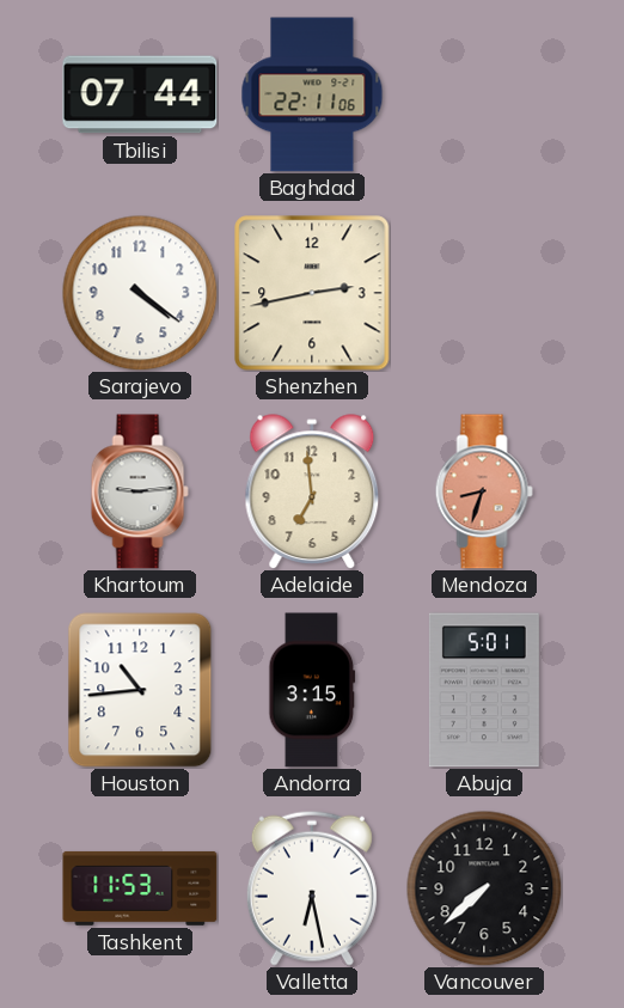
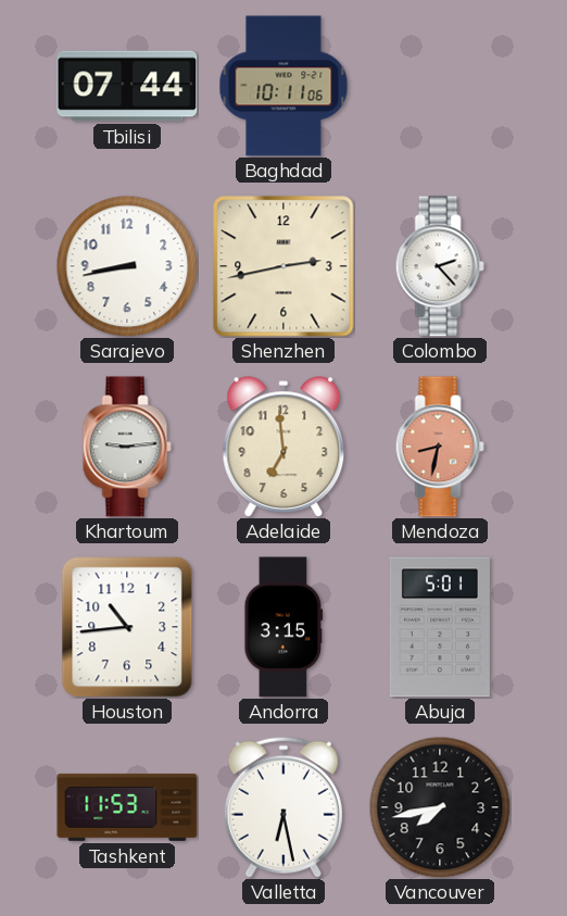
Baghdad: 22:11 -> 10:11 (283, 86)
Sarajevo: 4:21 -> 8:43 (127, 266)
Colombo: none -> 2:23 (440, 266)
Mendoza: 8:33 -> 8:32 (440, 447)
Vancouver: 7:38 -> 7:43 (440, 807)
